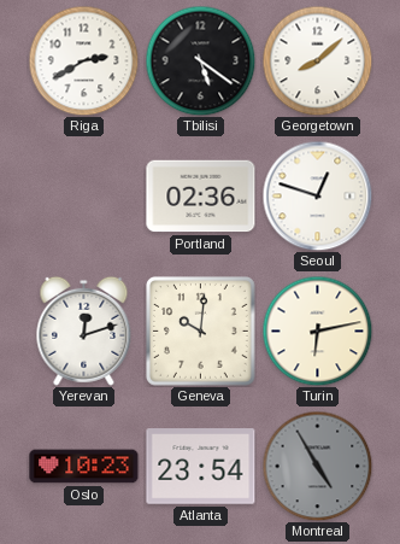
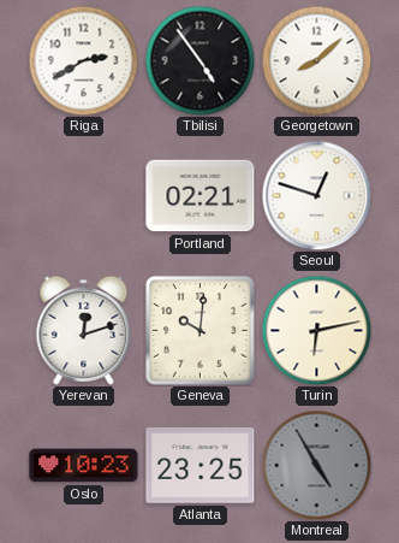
Tbilisi: 5:21 -> 4:54 (199, 60)
Portland: 02:36 -> 02:21 (201, 196)
Atlanta: 23:54 -> 23:25 (201, 466)
